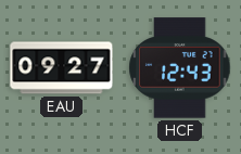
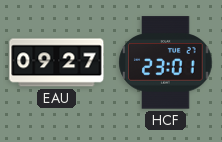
HCF: 12:43 -> 23:01 (166, 63)
